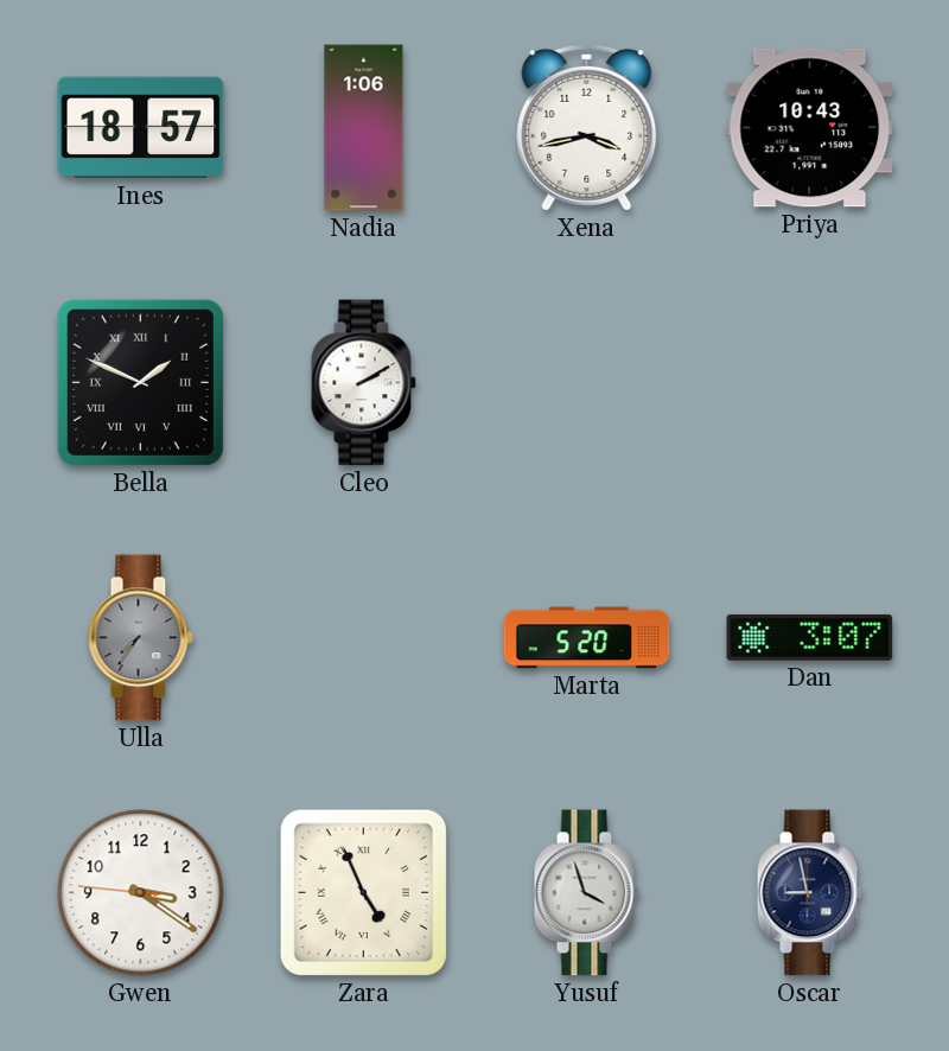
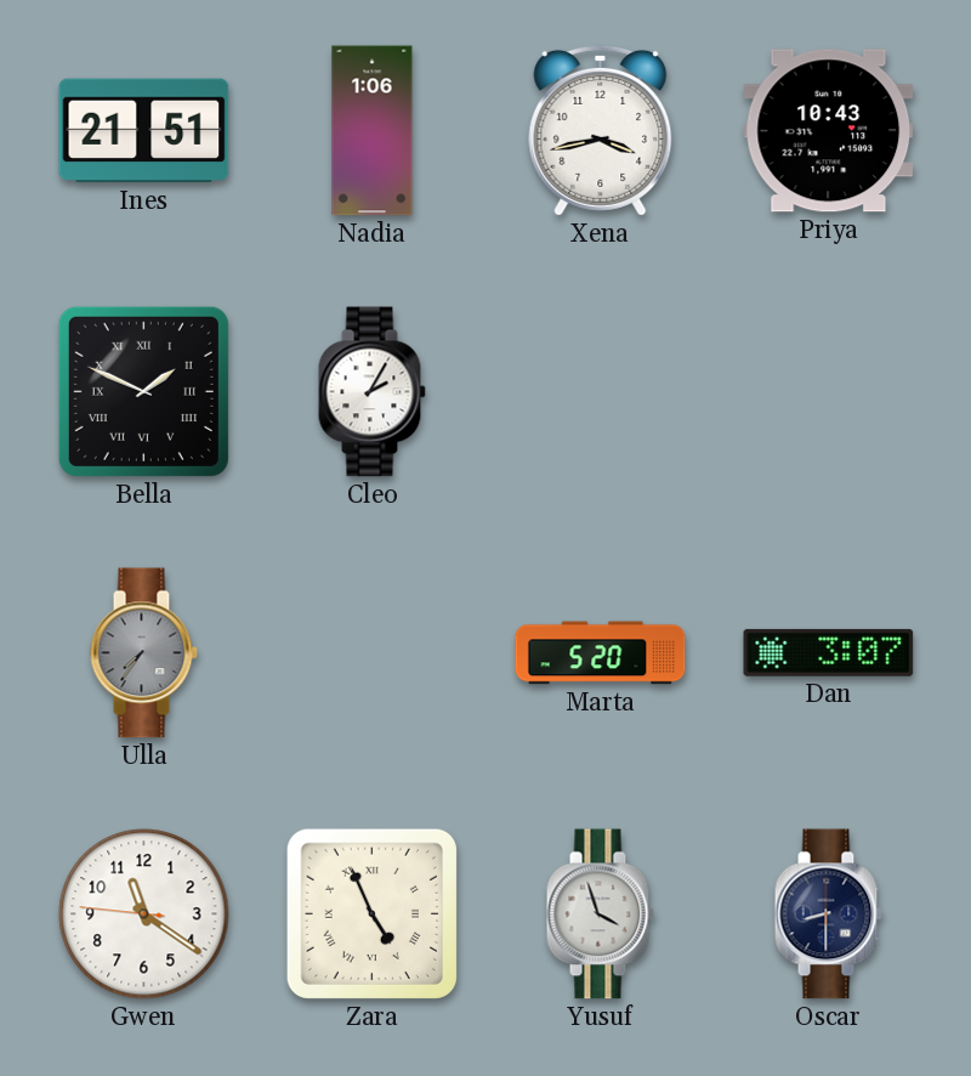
Ines: 18:57 -> 21:51 (144, 131)
Cleo: 2:10 -> 2:05 (371, 392)
Gwen: 3:20 -> 11:20 (144, 914)
Oscar: 8:58 -> 8:30 (828, 914)
